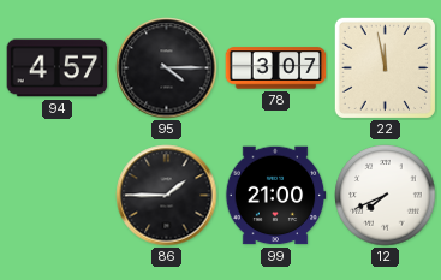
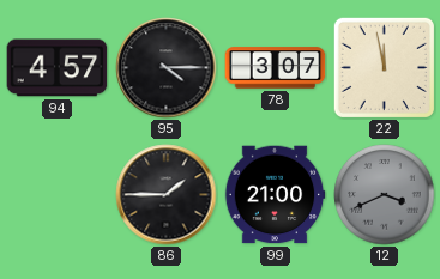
12: 7:41 -> 3:41 (385, 195)
12 dial: white -> grey (385, 195)
